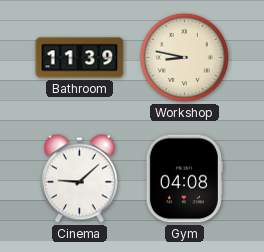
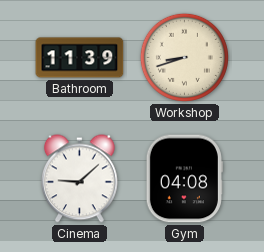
Workshop: 8:47 -> 8:42 (184, 57)
